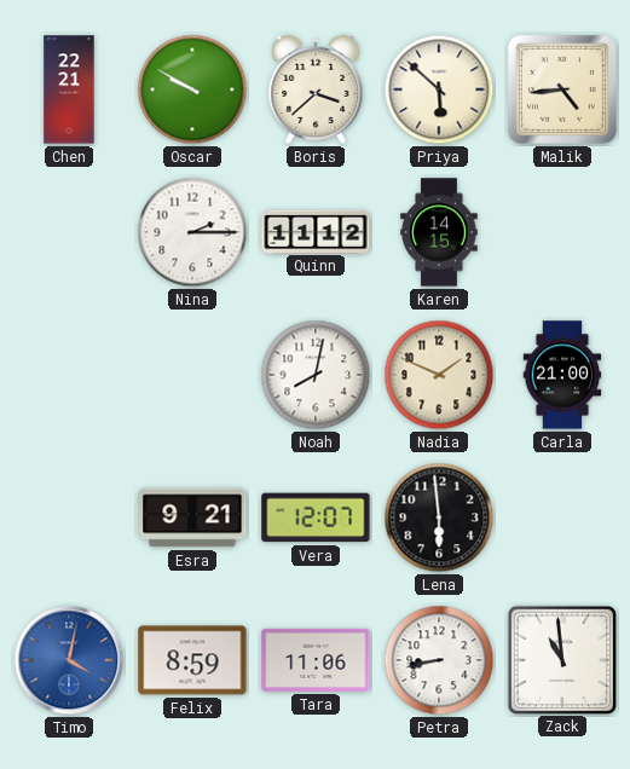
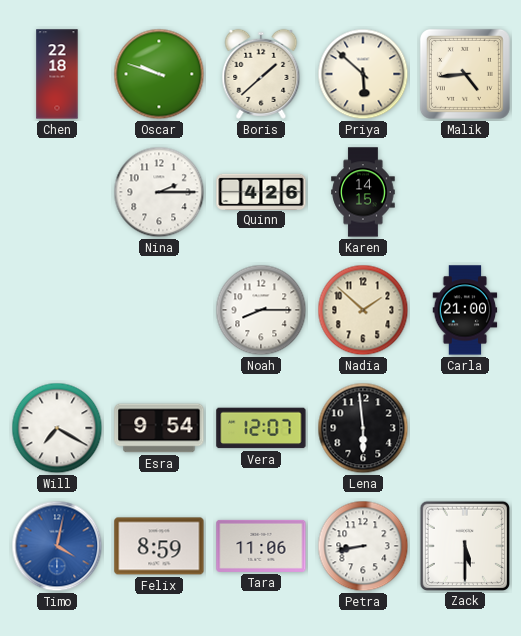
Chen: 22:21 -> 22:18 (57, 74)
Oscar: 9:50 -> 9:48 (159, 74)
Boris: 3:38 -> 1:38 (261, 74)
Quinn: 11:12 -> 4:26 (261, 191)
Noah: 8:02 -> 8:15 (261, 310)
Nadia: 1:49 -> 1:52 (363, 310)
Will: none -> 7:20 (57, 428)
Esra: 9:21 -> 9:54 (159, 428)
Zack: 10:59 -> 5:30 (464, 545)
